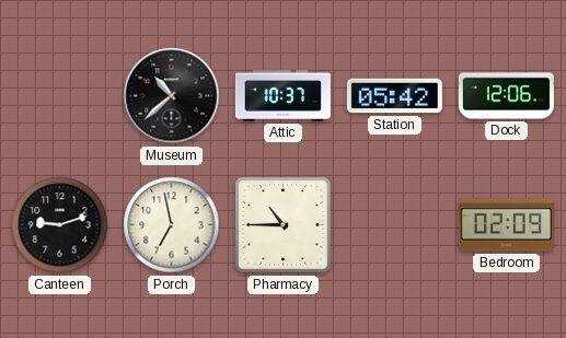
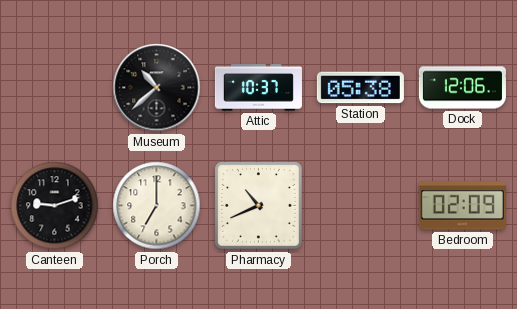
Station: 05:42 -> 05:38 (360, 88)
Porch: 6:58 -> 7:00 (157, 206)
Pharmacy: 10:45 -> 10:41 (259, 206)
